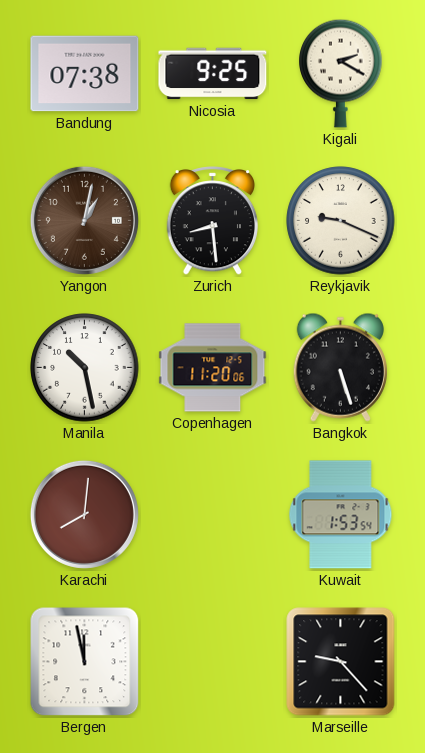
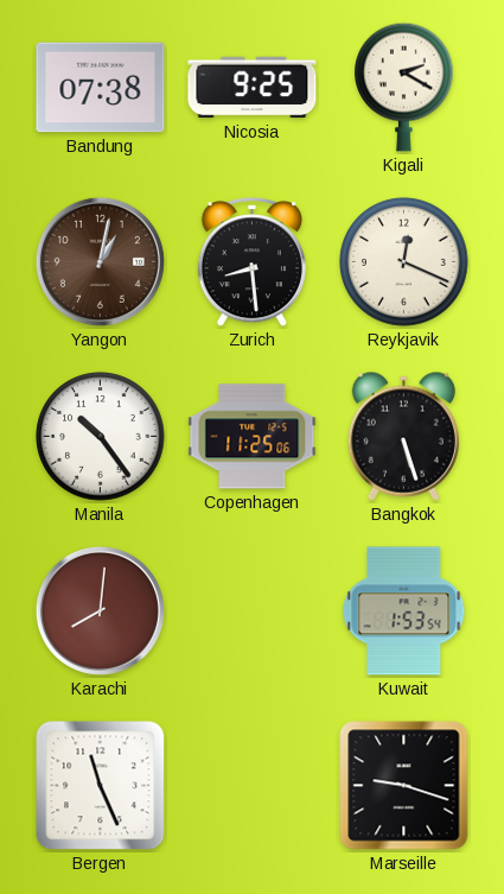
Reykjavik: 9:19 -> 12:19 (404, 262)
Manila: 10:28 -> 10:24 (101, 437)
Copenhagen: 11:20 -> 11:25 (253, 437)
Bergen: 11:58 -> 11:26 (101, 786)
Marseille: 9:23 -> 9:18 (404, 786)
